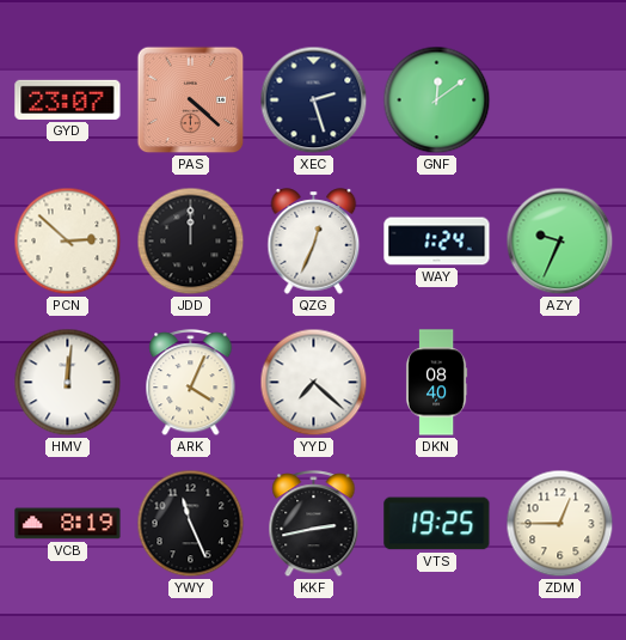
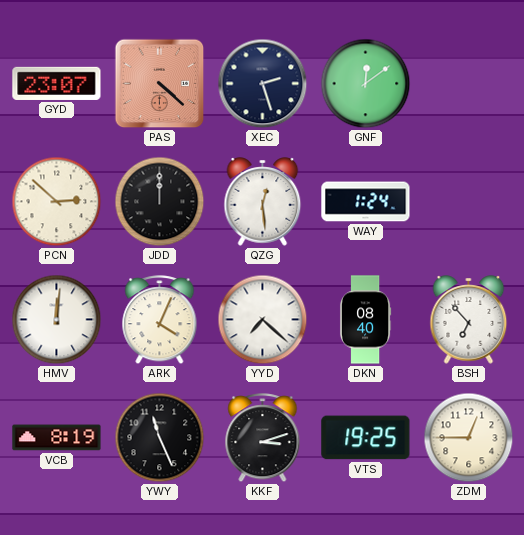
QZG: 12:34 -> 12:29 (263, 202)
AZY: 9:34 -> none (560, 242)
BSH: none -> 6:53 (469, 320)
KKF: 2:43 -> 3:12 (263, 438)
